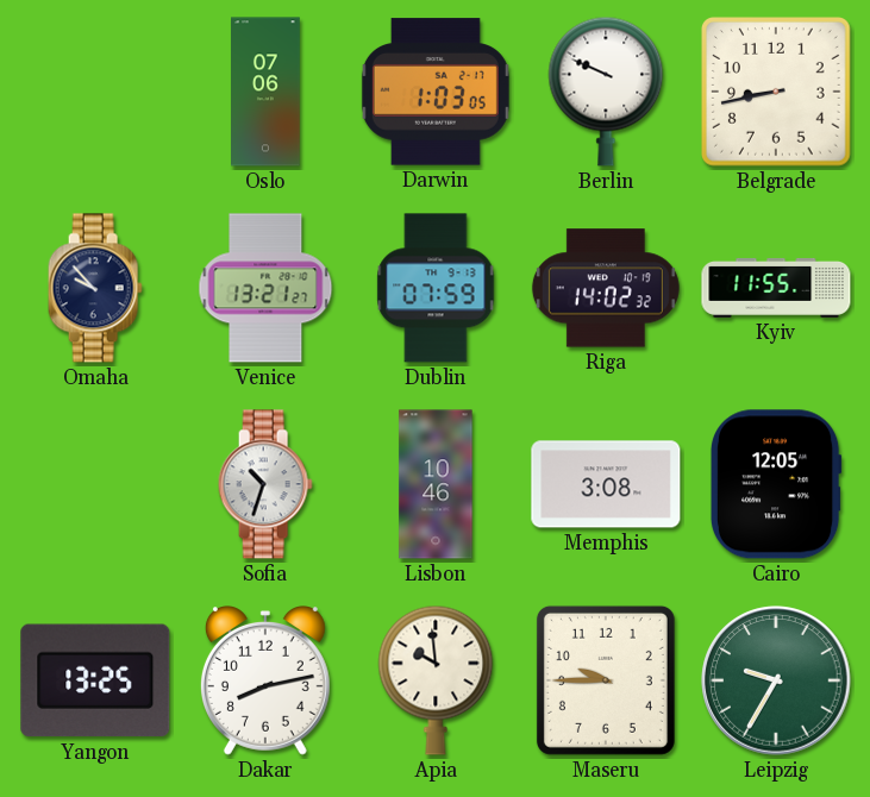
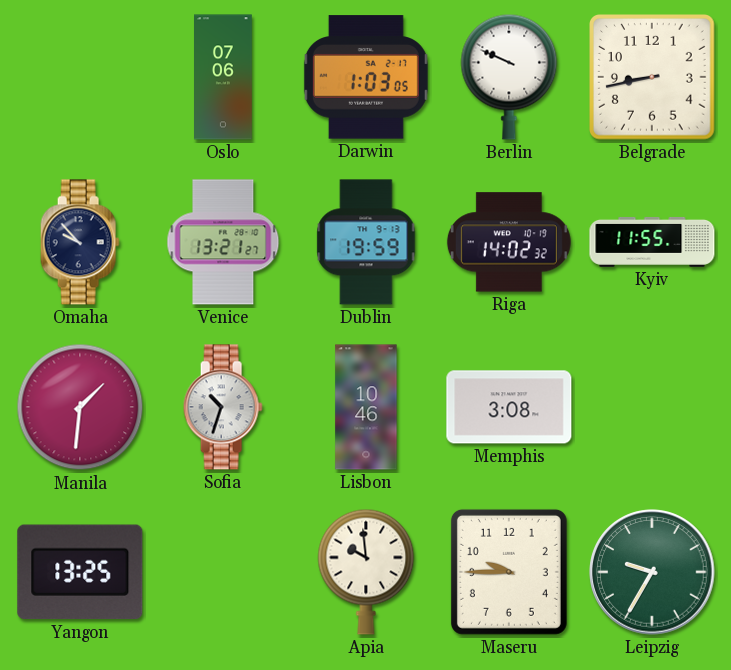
Dublin: 07:59 -> 19:59 (366, 242)
Manila: none -> 1:31 (80, 407)
Cairo: 12:05 -> none (776, 484)
Dakar: 8:13 -> none (265, 682)
